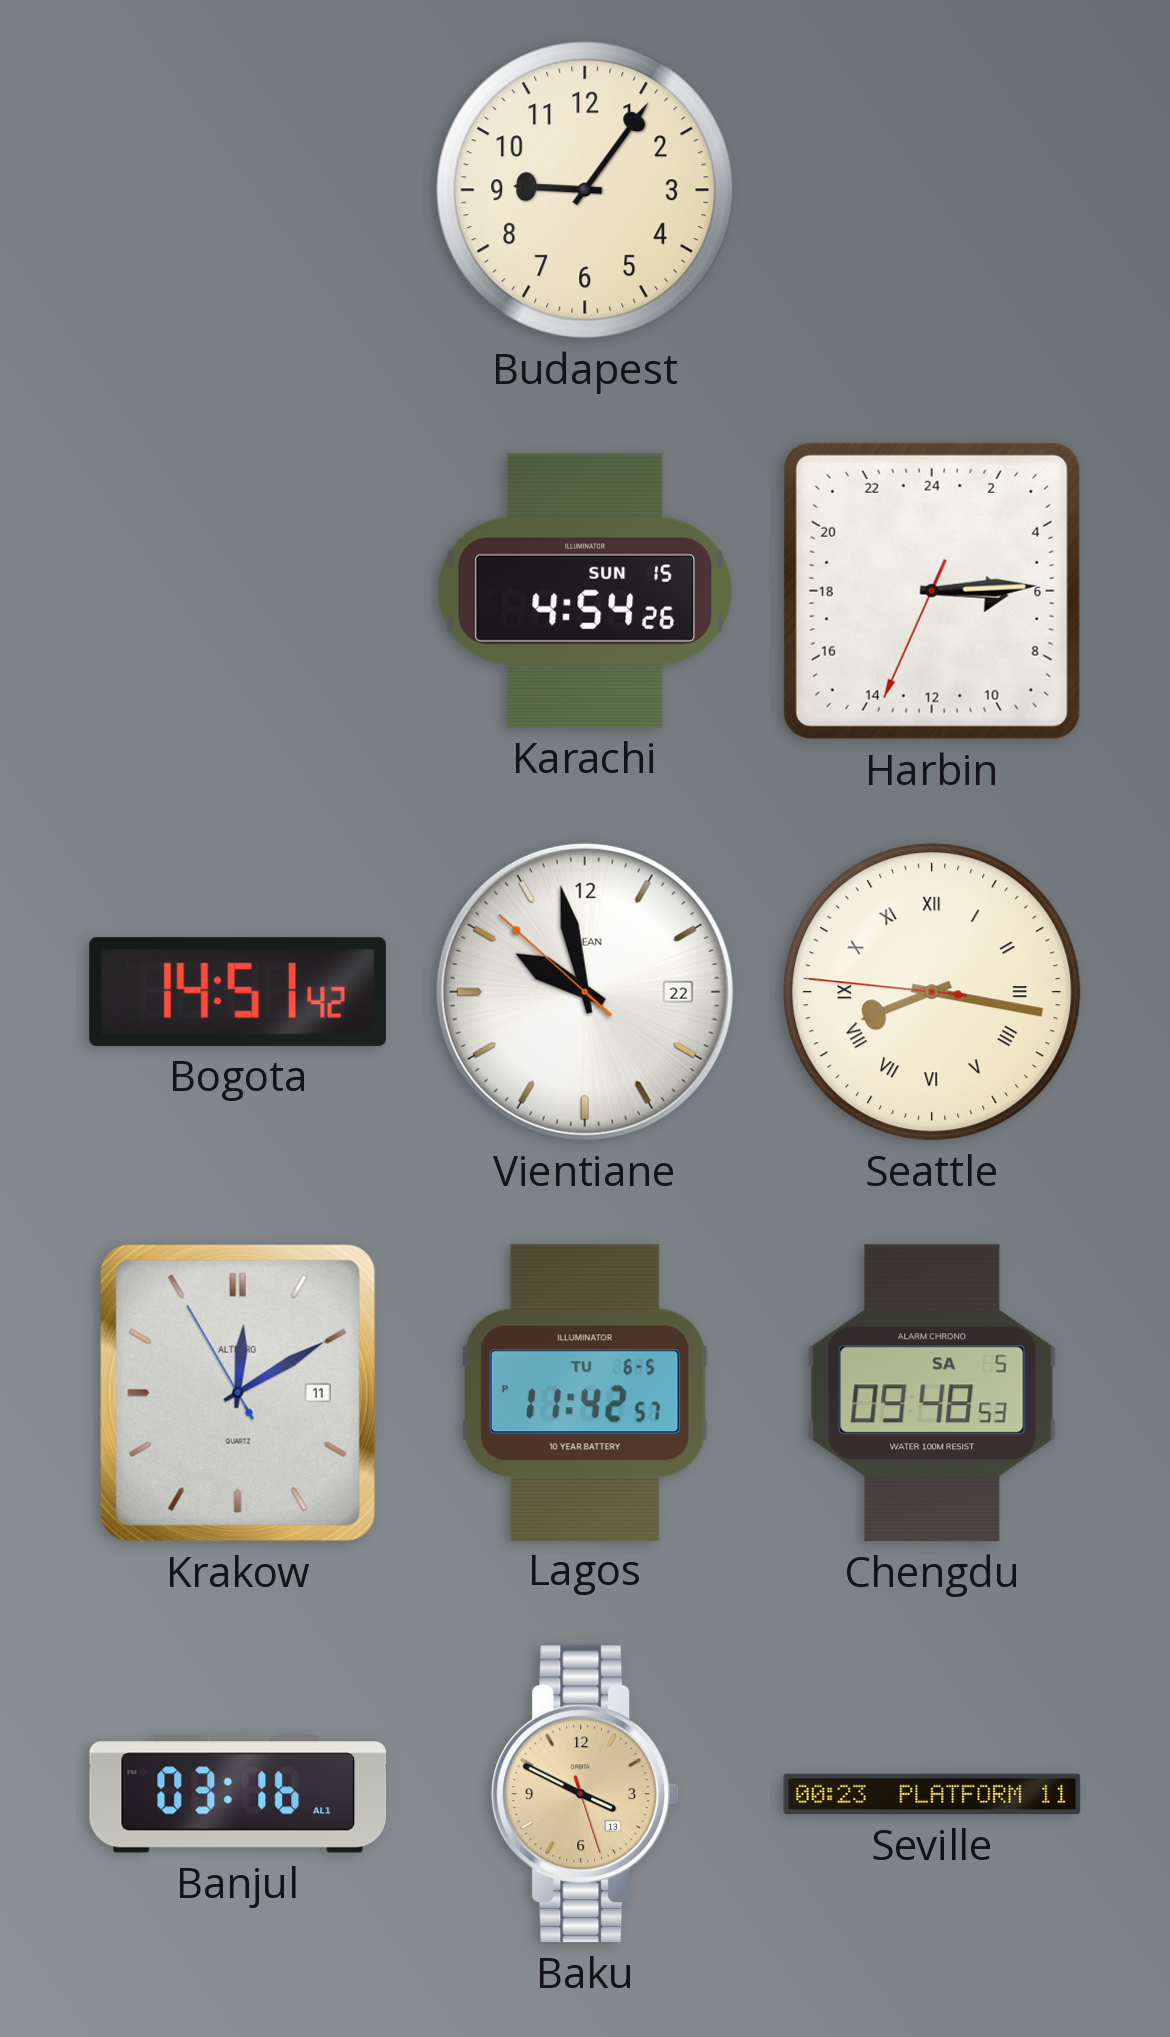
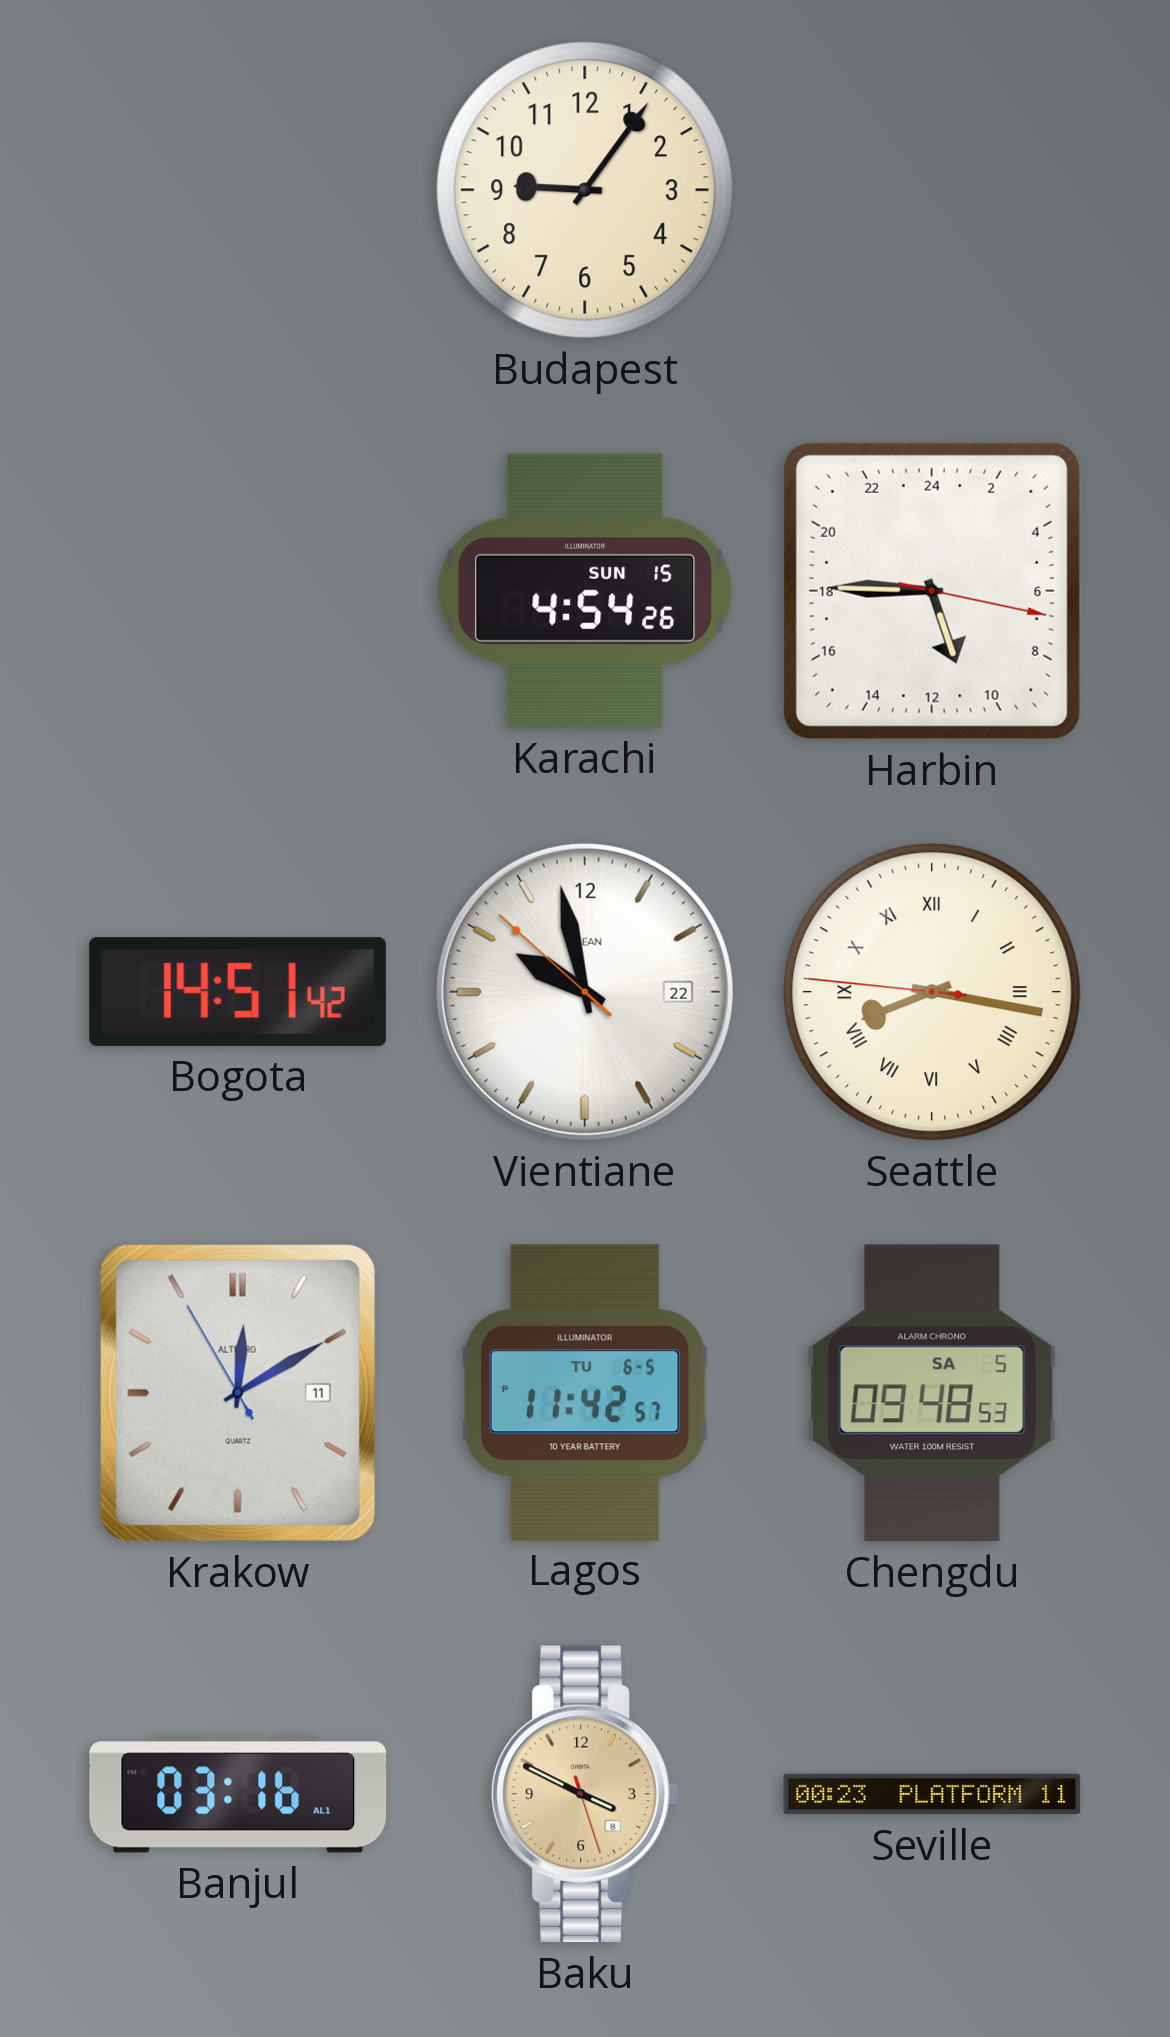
Harbin: 6:14 -> 10:45 (932, 591)
Baku date: 13 -> 8 (585, 1794)
